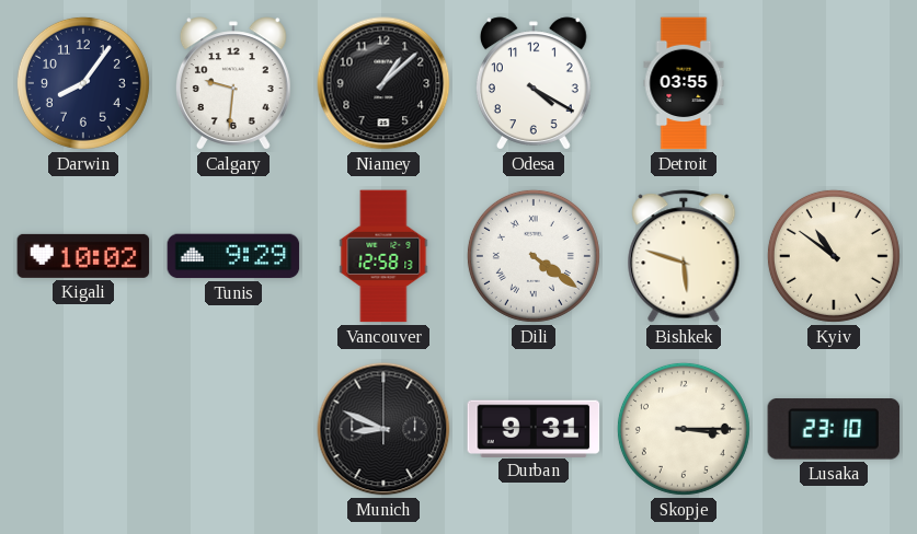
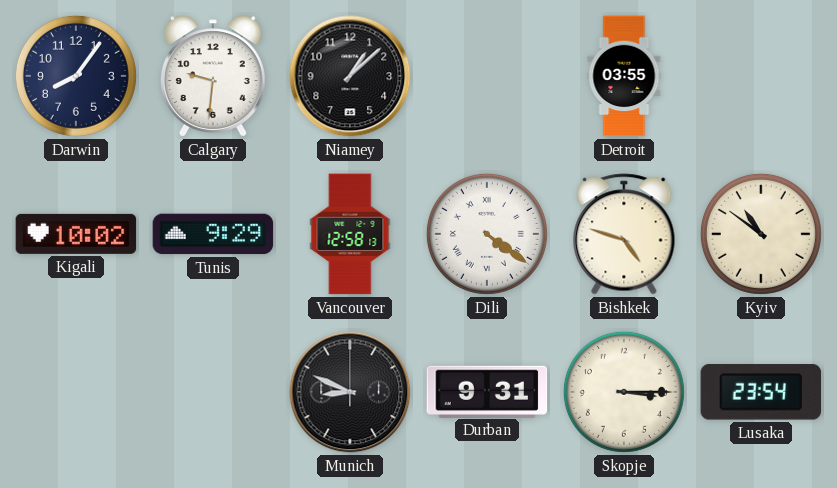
Odesa: 4:20 -> none (534, 83)
Bishkek: 5:48 -> 4:48 (624, 234)
Lusaka: 23:10 -> 23:54 (761, 392)
